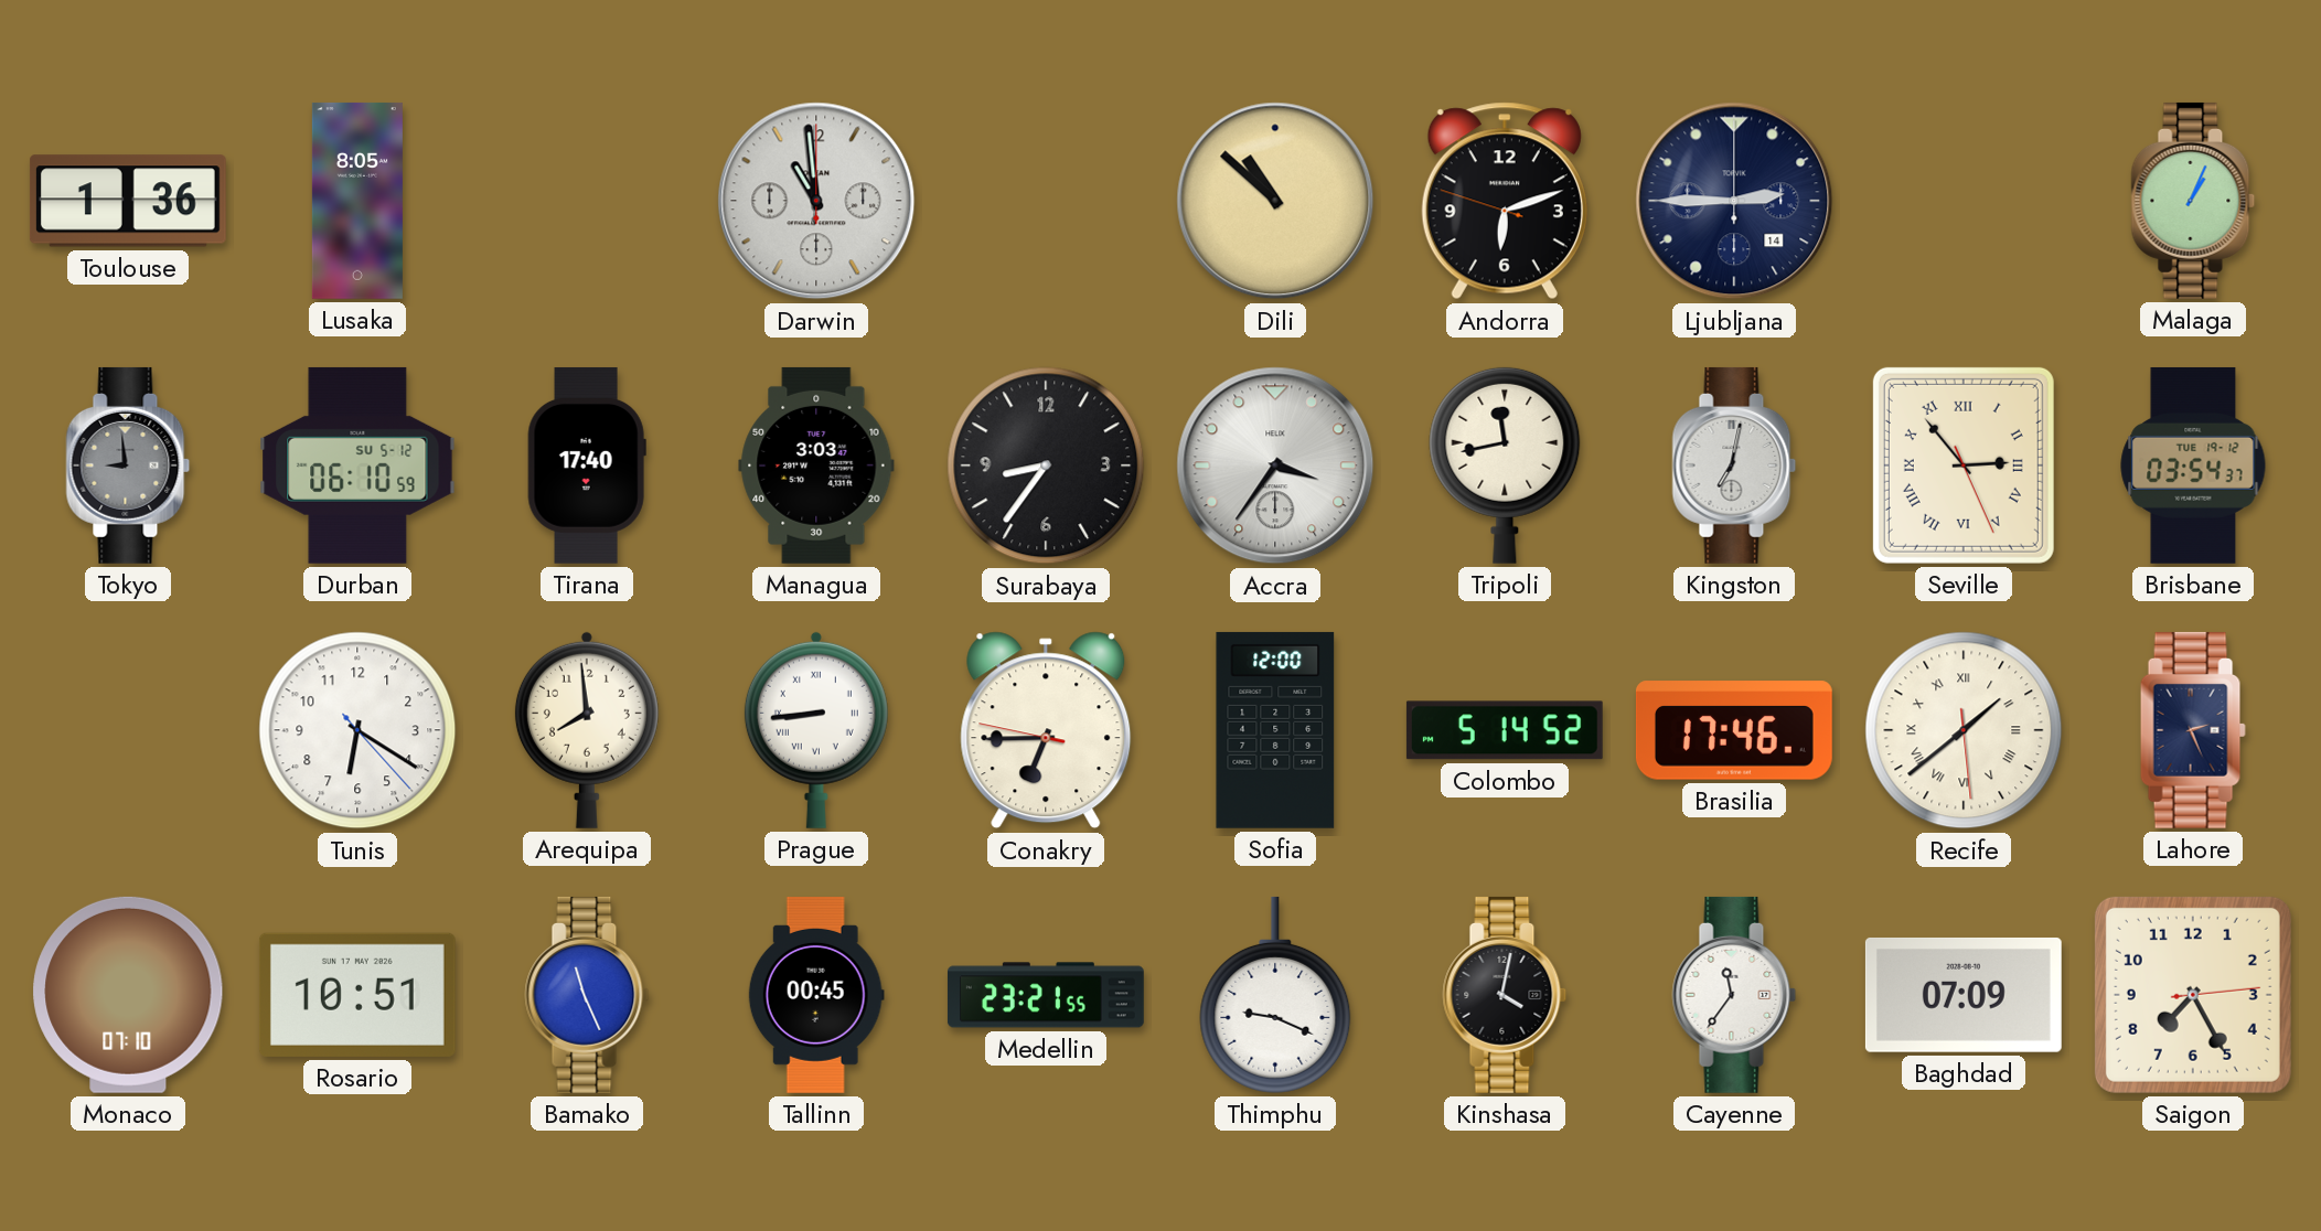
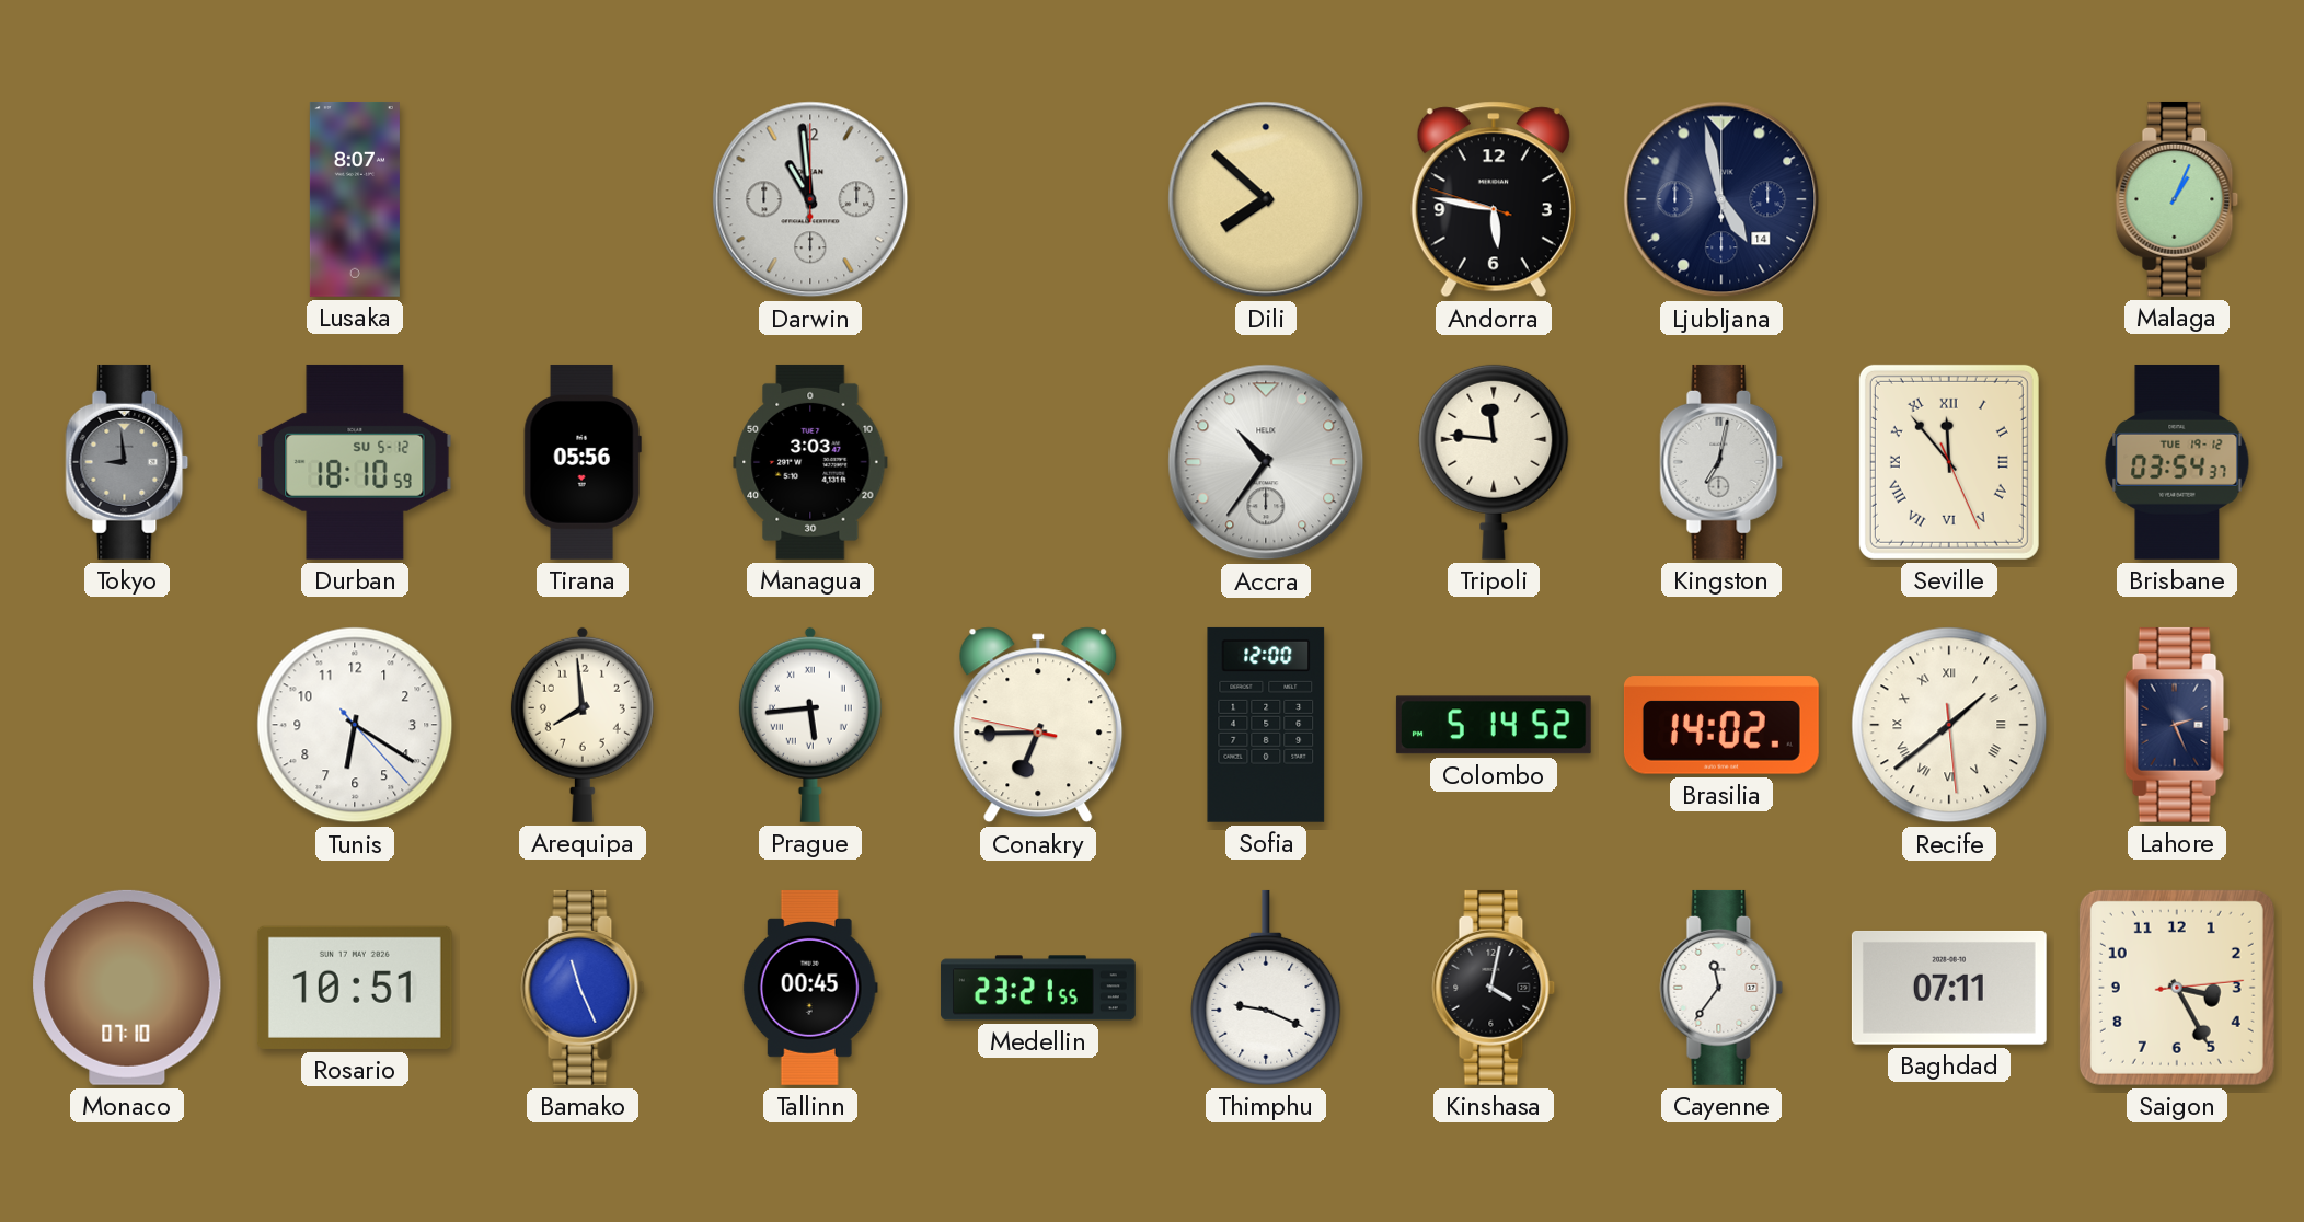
Toulouse: 1:36 -> none (128, 201)
Lusaka: 8:05 -> 8:07 (355, 199)
Dili: 10:52 -> 7:52 (1266, 199)
Andorra: 6:11 -> 5:46 (1494, 199)
Ljubljana: 2:45 -> 4:58 (1721, 199)
Durban: 06:10 -> 18:10 (355, 462)
Tirana: 17:40 -> 05:56 (583, 462)
Surabaya: 8:36 -> none (1046, 465)
Accra: 3:36 -> 10:36 (1266, 462)
Tripoli: 11:43 -> 11:46 (1494, 462)
Seville: 2:53 -> 11:53 (1949, 462)
Prague: 8:44 -> 5:44 (810, 725)
Brasilia: 17:46 -> 14:02 (1721, 725)
Baghdad: 07:09 -> 07:11 (1949, 988)
Saigon: 7:25 -> 3:25 (2177, 988)
